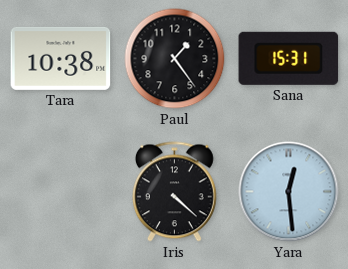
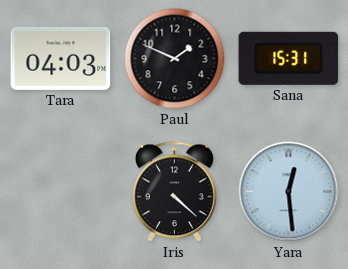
Tara: 10:38 -> 04:03 (61, 58)
Paul: 1:24 -> 1:49 (175, 59)
